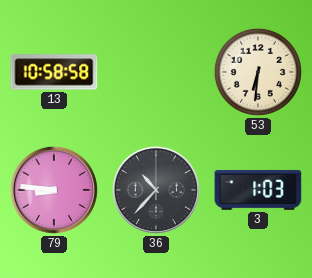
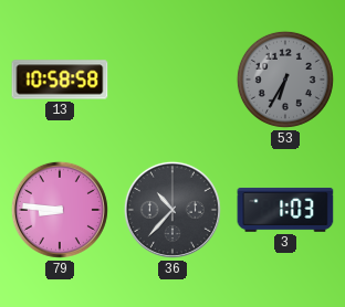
53: 6:31 -> 6:35 (285, 80)
53 dial: cream -> grey (285, 80)
